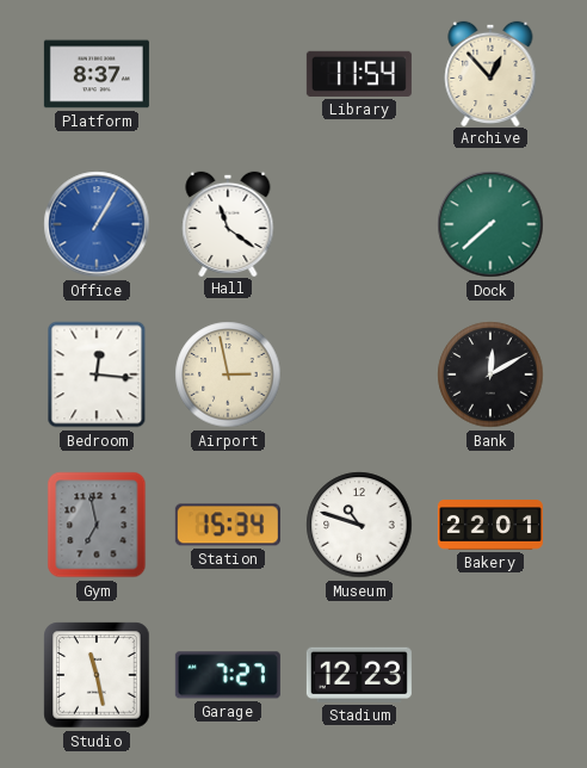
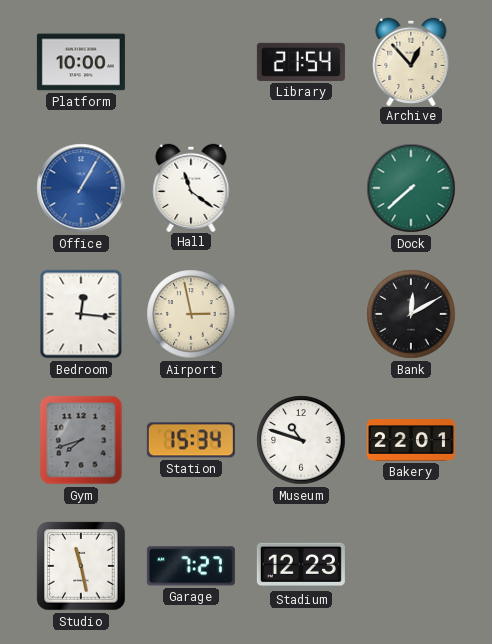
Platform: 8:37 -> 10:00 (81, 62)
Library: 11:54 -> 21:54 (301, 62)
Gym: 6:58 -> 7:42 (81, 440)
